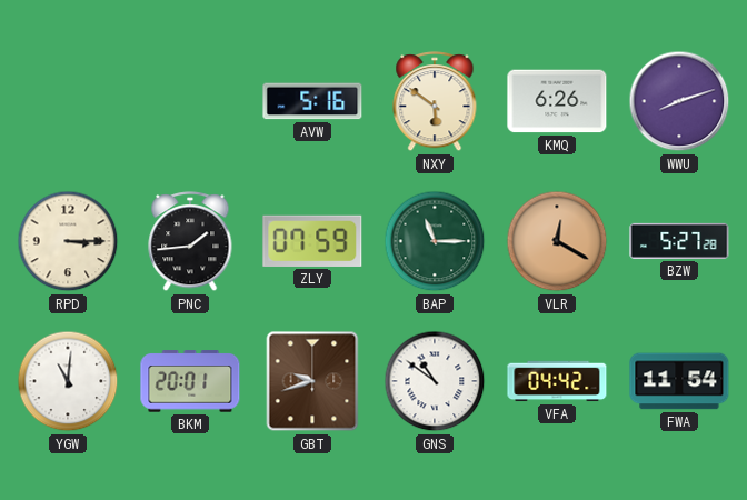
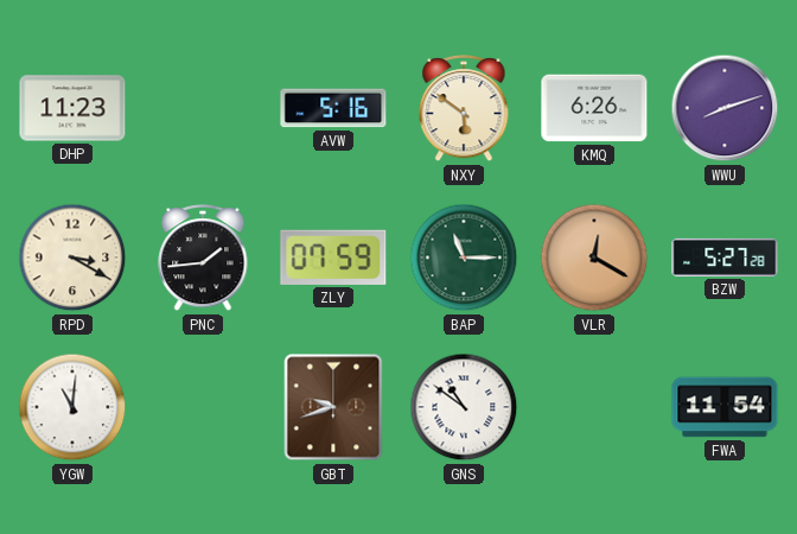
DHP: none -> 11:23 (72, 108)
RPD: 3:15 -> 3:20 (72, 258)
BKM: 20:01 -> none (190, 381)
VFA: 04:42 -> none (557, 381)
